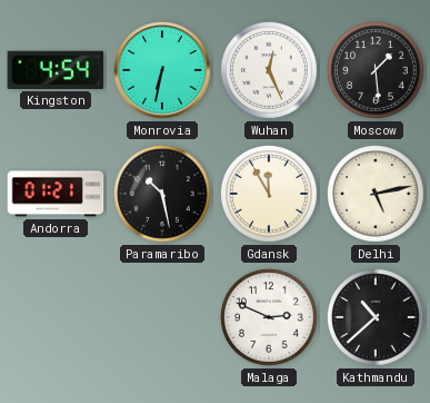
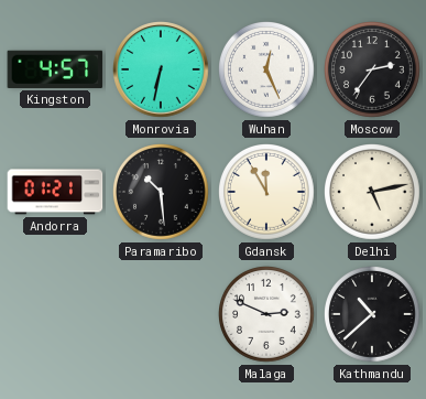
Kingston: 4:54 -> 4:57 (55, 69)
Moscow: 1:29 -> 2:36 (373, 71)
Paramaribo: 10:28 -> 10:29 (162, 193)
